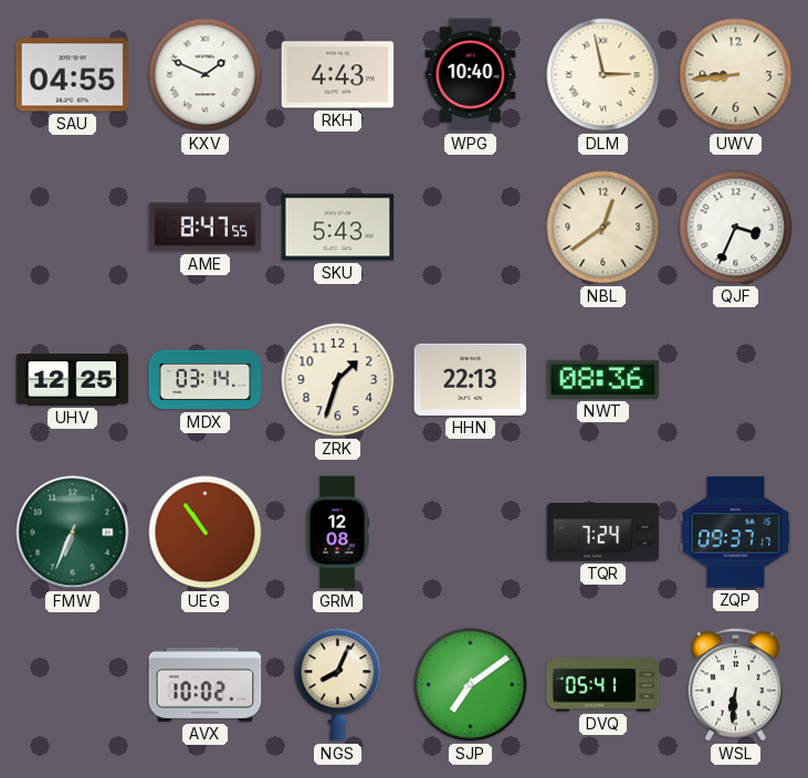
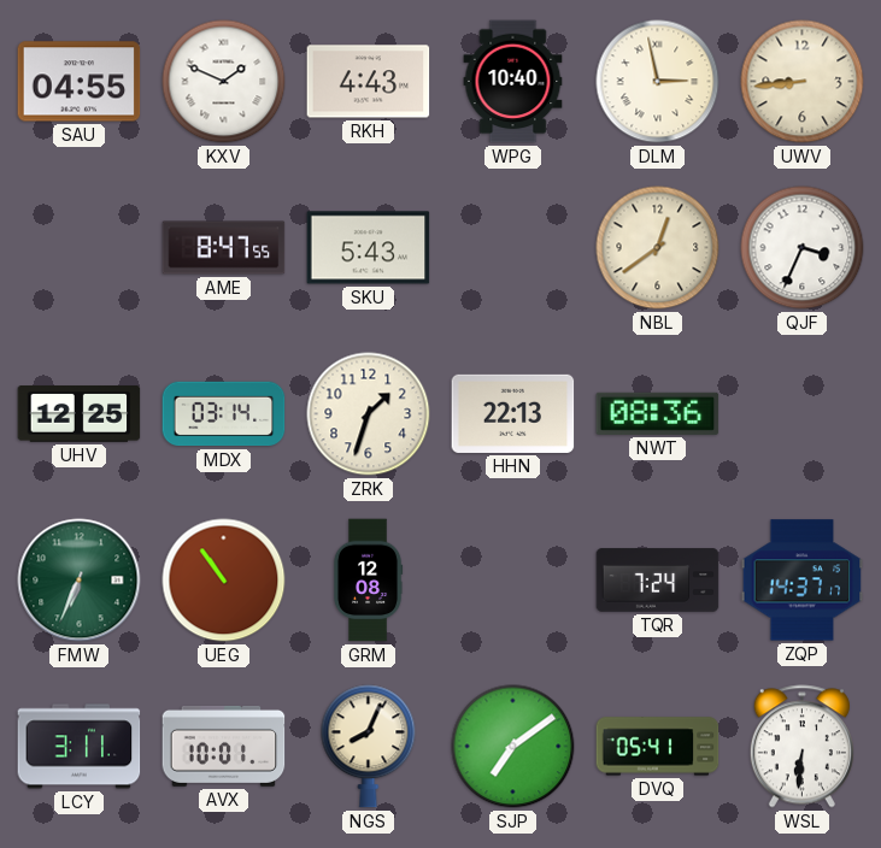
ZQP: 09:37 -> 14:37 (803, 581)
LCY: none -> 3:11 (80, 747)
AVX: 10:02 -> 10:01 (224, 746)
